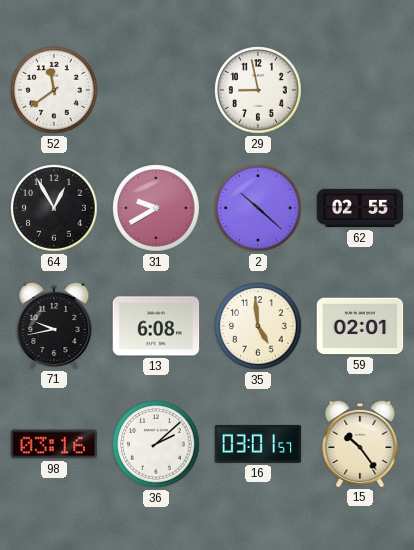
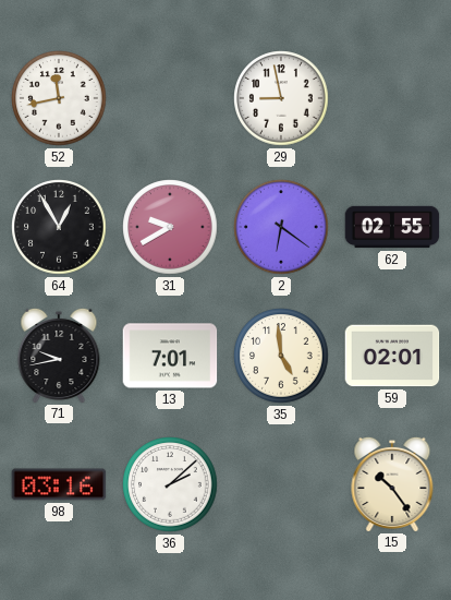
52: 11:39 -> 11:43 (59, 98)
2: 10:22 -> 6:21 (281, 227)
13: 6:08 -> 7:01 (170, 356)
16: 03:01 -> none (258, 444)
